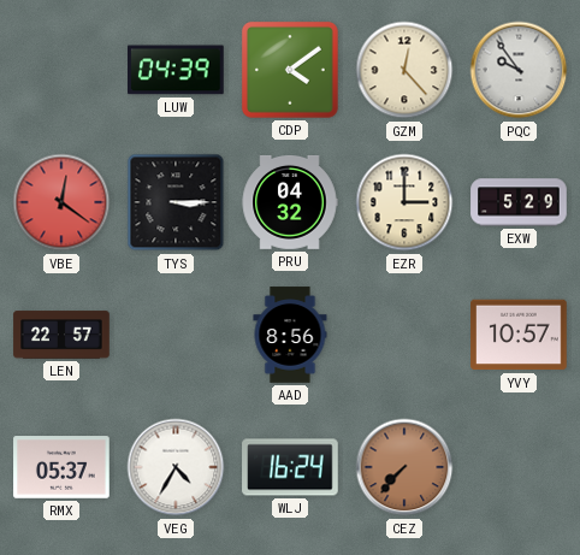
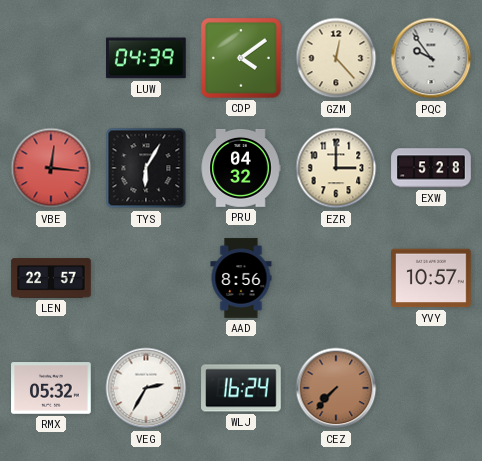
VBE: 12:21 -> 12:16 (51, 168)
TYS: 3:15 -> 6:05 (146, 168)
EXW: 5:29 -> 5:28 (431, 168)
RMX: 05:37 -> 05:32 (51, 388)
VEG: 4:35 -> 2:35 (146, 388)
